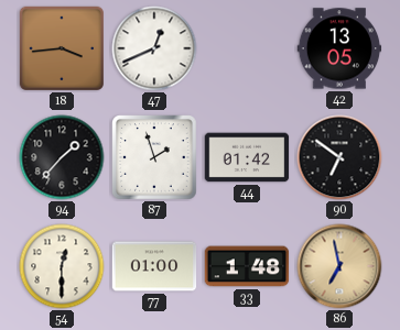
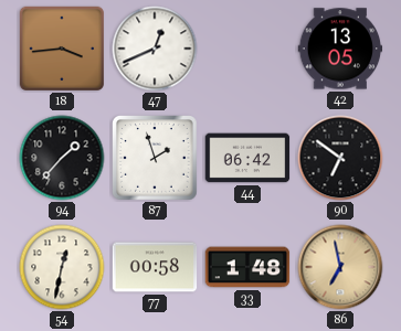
44: 01:42 -> 06:42 (247, 158)
54: 12:30 -> 12:32 (62, 267)
77: 01:00 -> 00:58 (155, 267)
